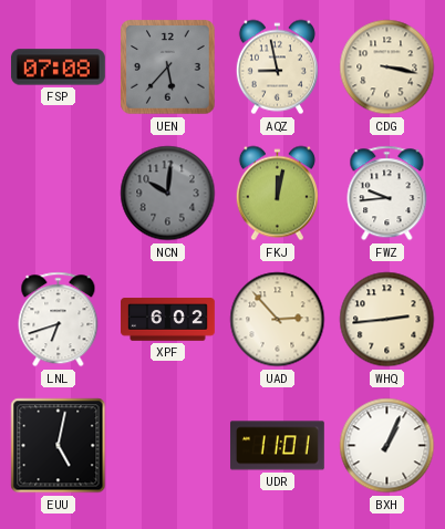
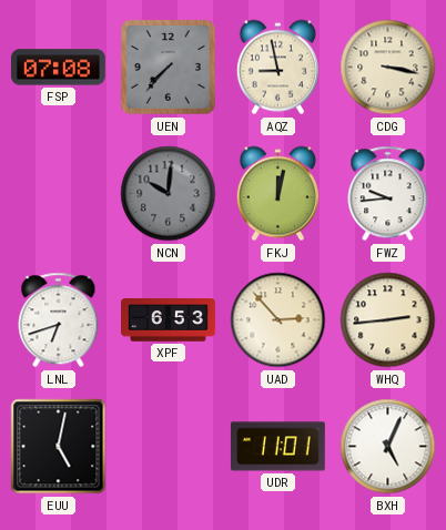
UEN: 5:37 -> 7:37 (169, 68)
XPF: 6:02 -> 6:53 (169, 320)
BXH: 1:04 -> 5:04 (388, 447)
